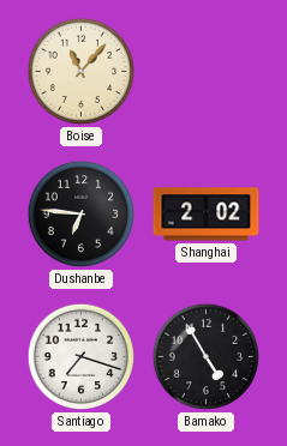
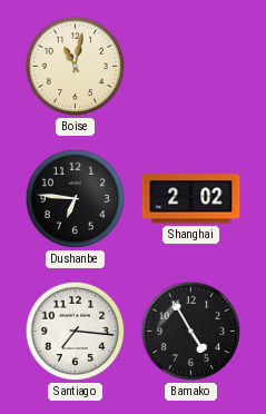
Boise: 11:07 -> 11:02 (76, 67)
Santiago: 7:18 -> 7:16 (76, 332)
